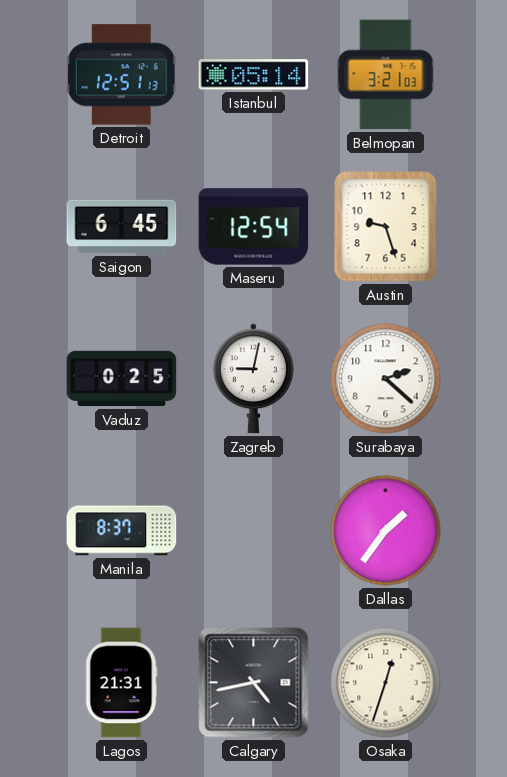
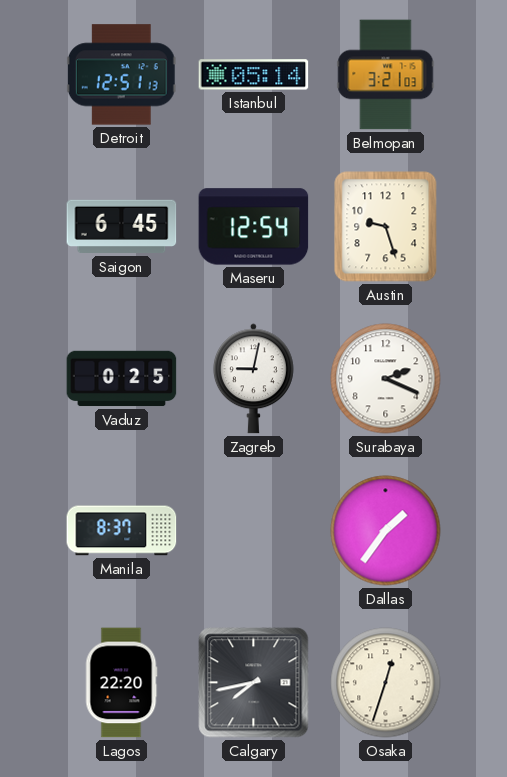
Surabaya: 2:22 -> 2:19 (386, 379)
Lagos: 21:31 -> 22:20 (121, 683)
Calgary: 4:43 -> 7:43 (254, 683)
